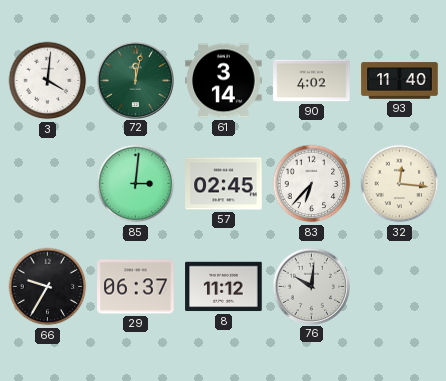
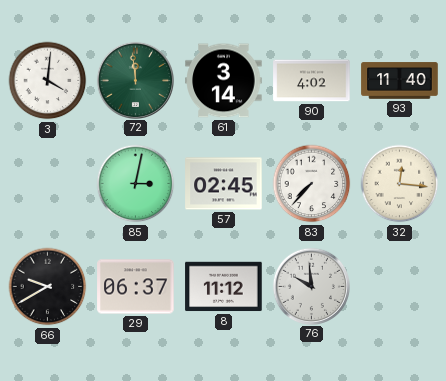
72: 12:02 -> 11:59 (135, 80)
85: 3:01 -> 3:02 (136, 184)
83: 6:37 -> 7:37 (312, 184)
66: 9:35 -> 9:40 (48, 287)
76: 10:01 -> 9:59 (311, 286)
